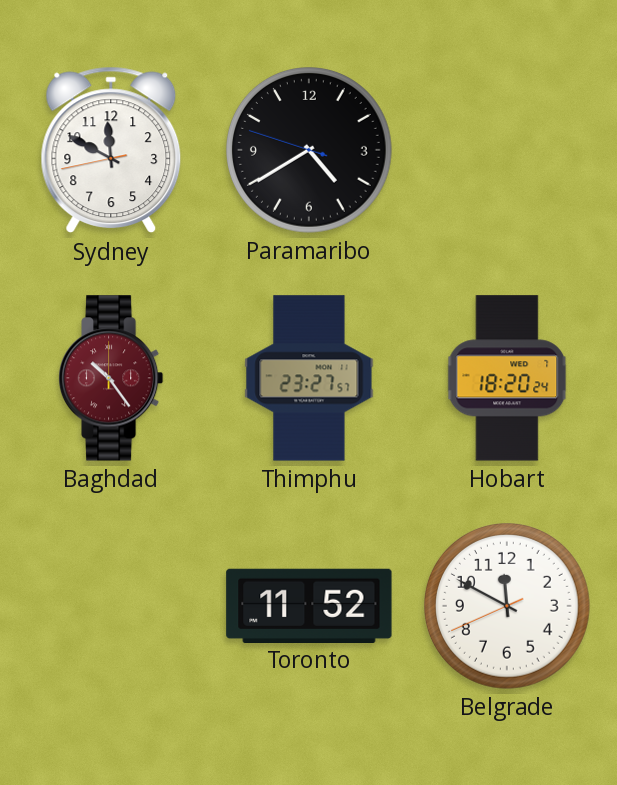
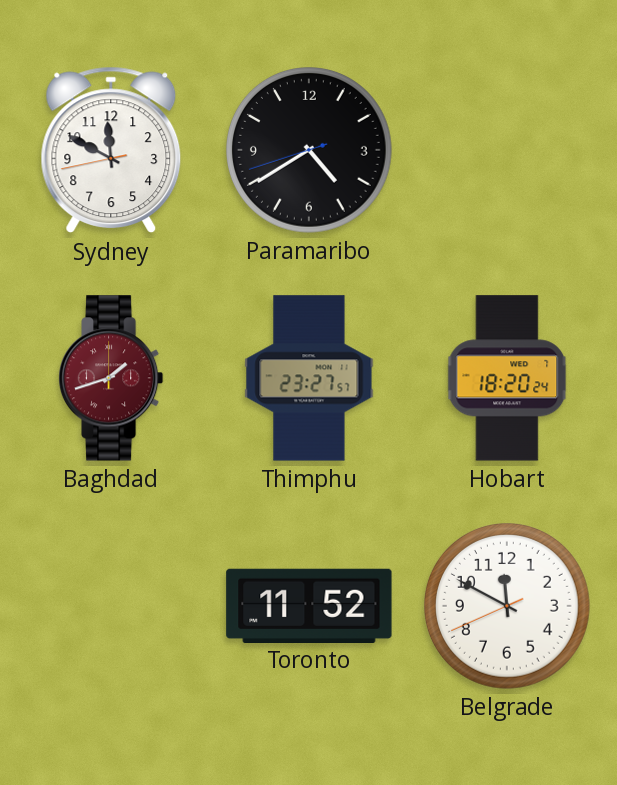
Paramaribo: 4:39:48 -> 4:39:42 (310, 151)
Baghdad: 10:24 -> 1:42 (111, 378)
